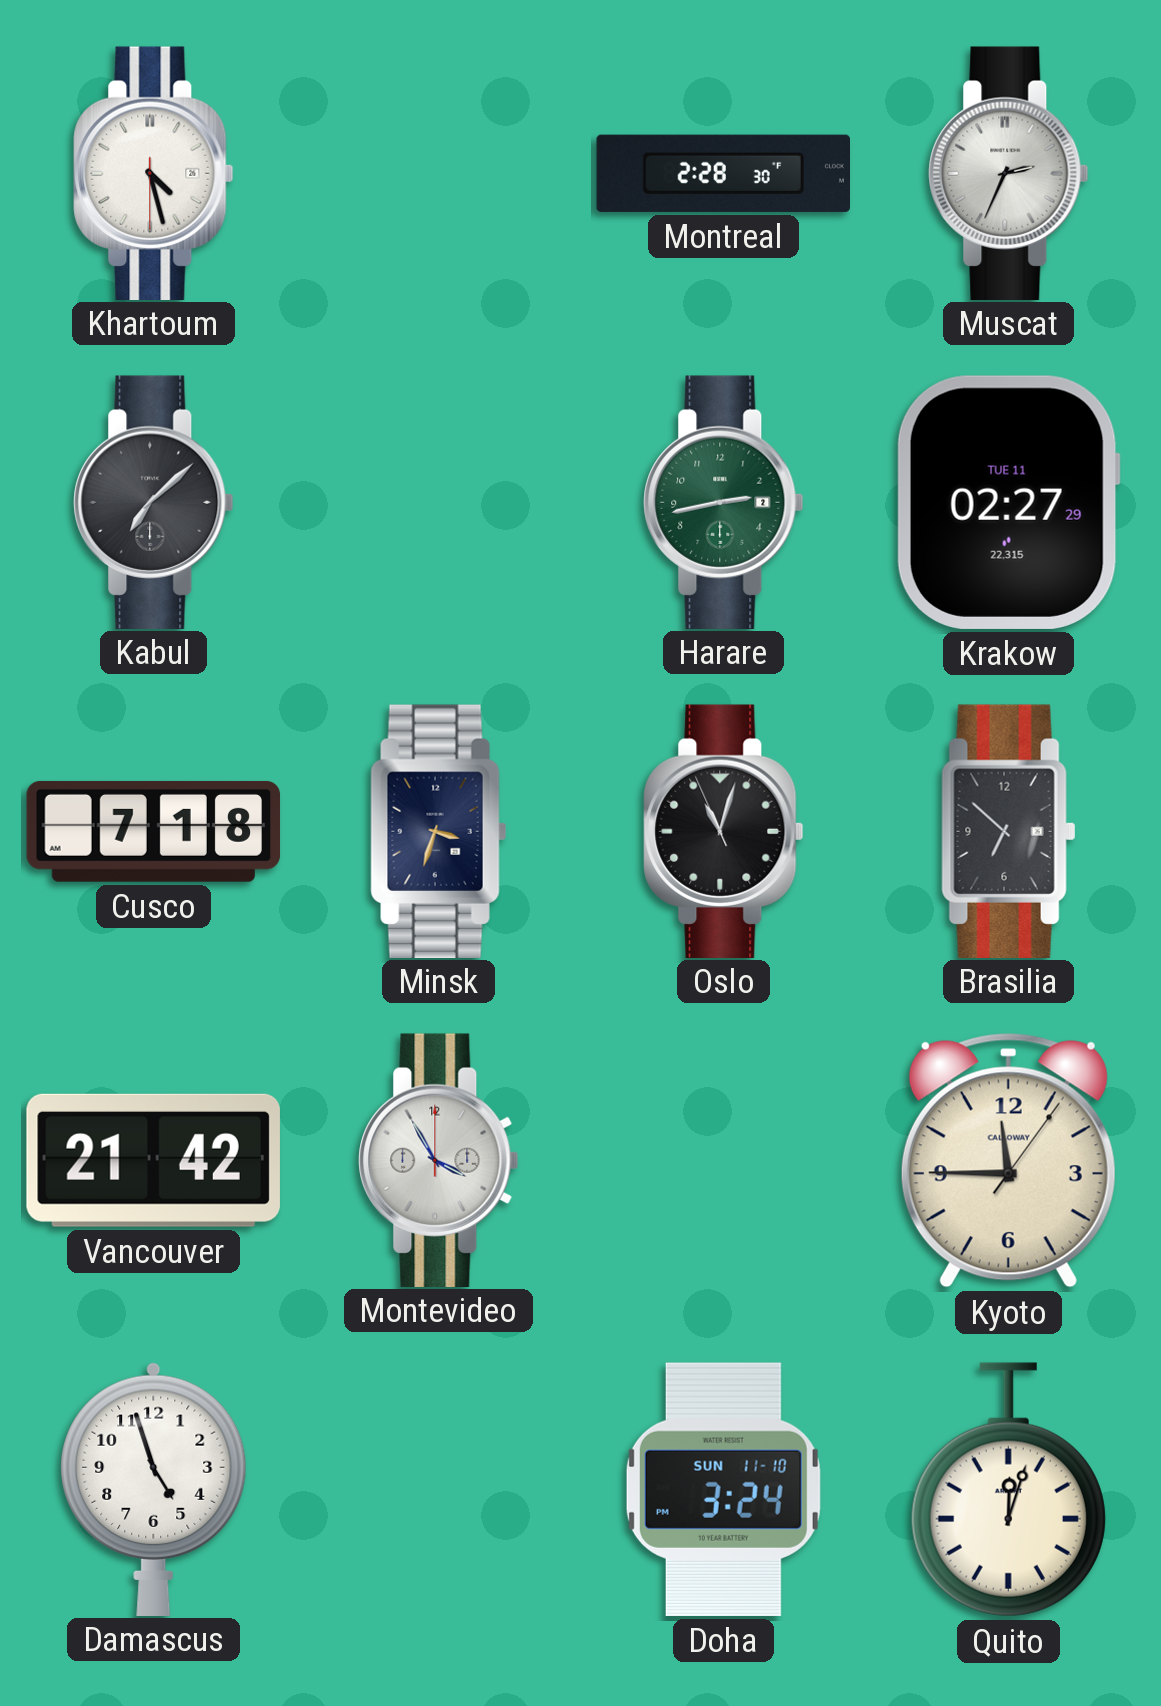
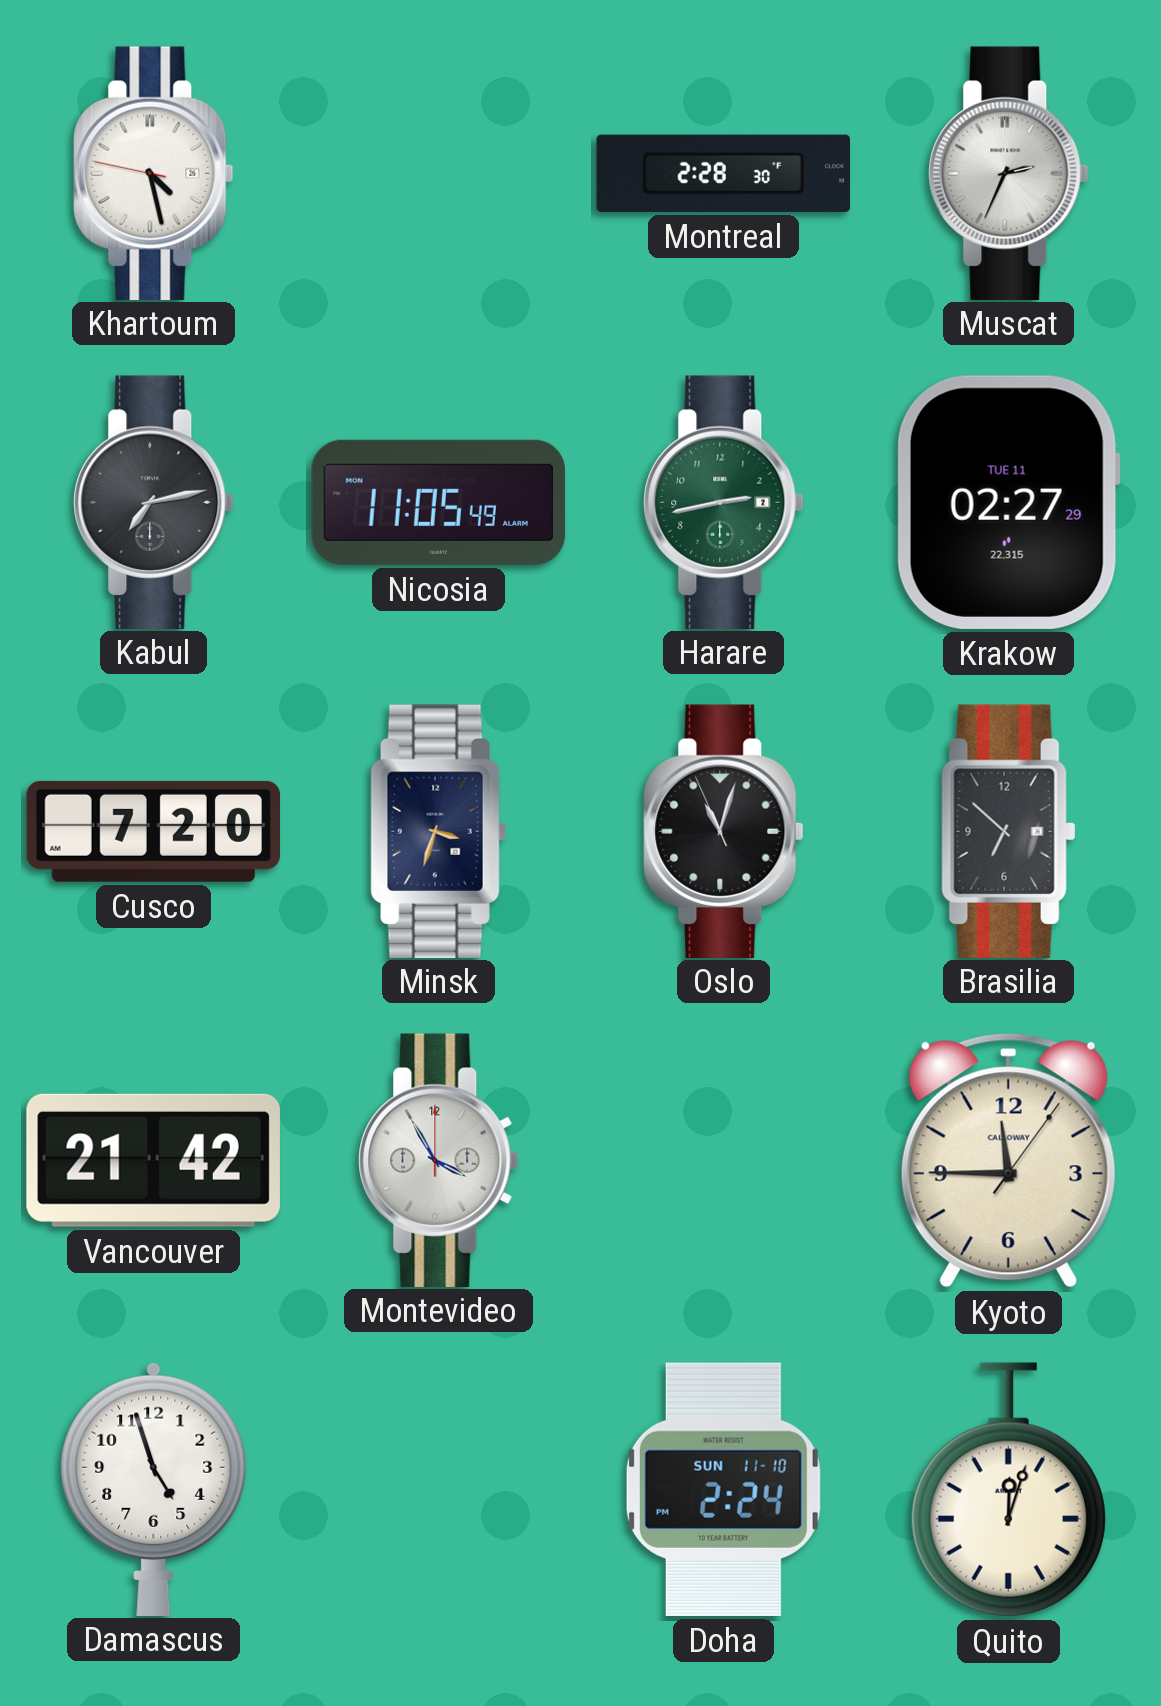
Khartoum: 4:27:30 -> 4:27:47 (154, 173)
Kabul: 7:08 -> 7:13 (154, 502)
Nicosia: none -> 11:05 (439, 502)
Cusco: 7:18 -> 7:20 (154, 831)
Doha: 3:24 -> 2:24 (723, 1489)
